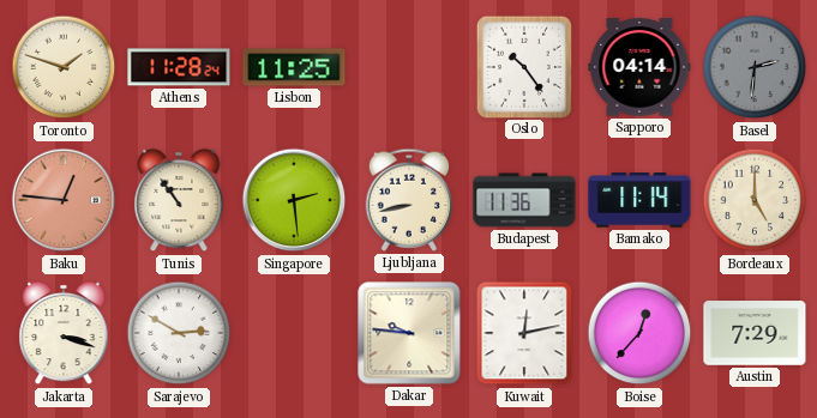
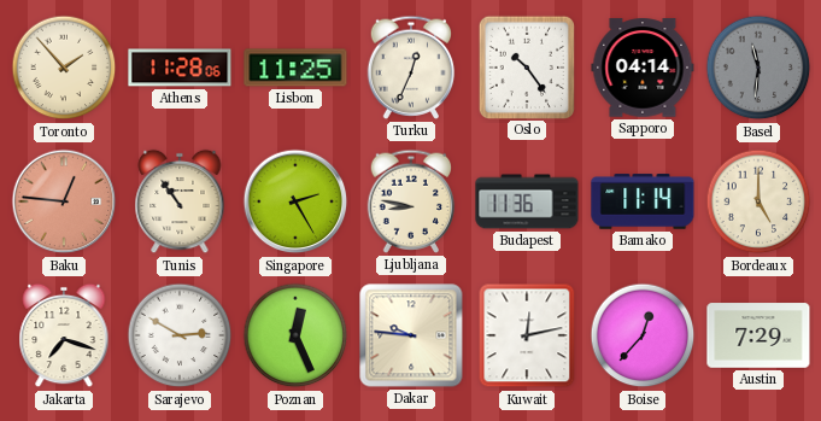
Toronto: 1:48 -> 1:53 (64, 68)
Athens: 11:28:24 -> 11:28:06 (180, 68)
Turku: none -> 12:34 (411, 68)
Basel: 2:31 -> 11:31 (758, 68)
Singapore: 2:29 -> 2:25 (295, 201)
Ljubljana: 8:43 -> 8:47 (411, 201)
Jakarta: 3:18 -> 7:18 (64, 335)
Poznan: none -> 12:26 (295, 335)
